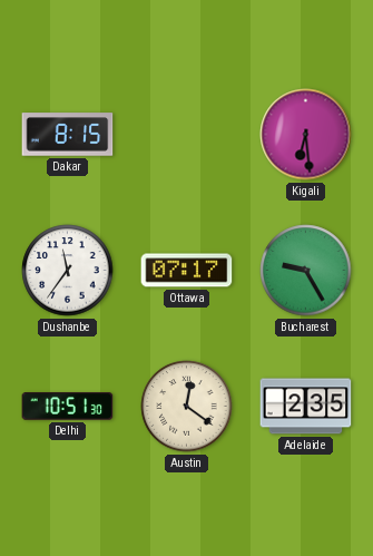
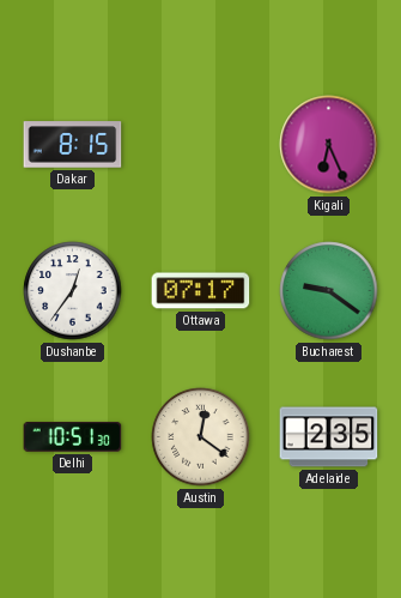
Kigali: 6:29 -> 6:26 (329, 145)
Dushanbe: 11:36 -> 12:36 (73, 291)
Bucharest: 9:25 -> 9:21 (329, 291)
